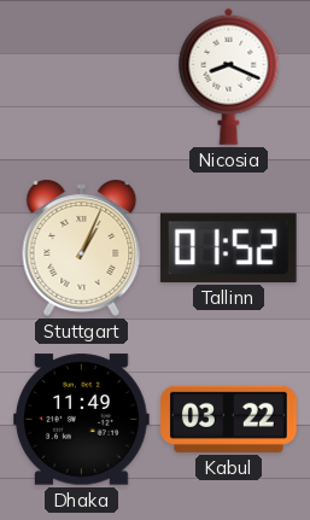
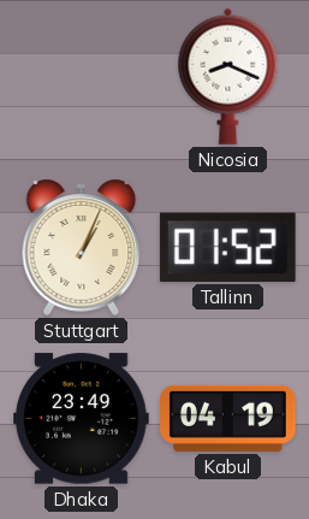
Dhaka: 11:49 -> 23:49 (82, 419)
Kabul: 03:22 -> 04:19 (228, 418)
